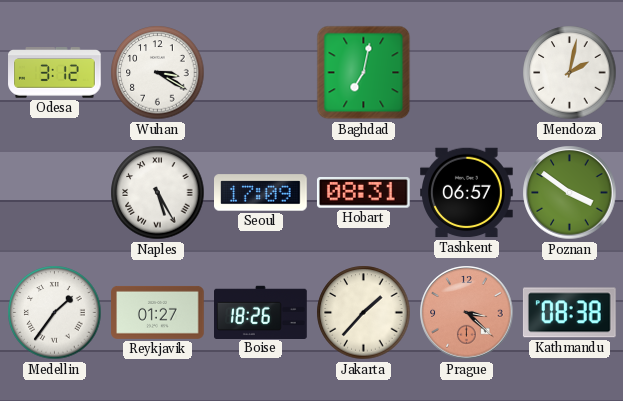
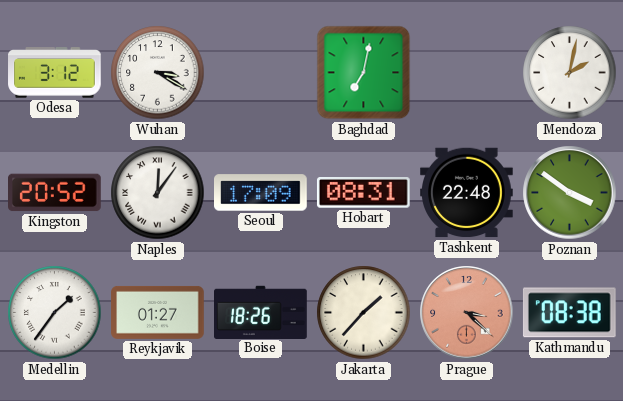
Kingston: none -> 20:52 (55, 193)
Naples: 5:25 -> 12:06 (158, 193)
Tashkent: 06:57 -> 22:48 (467, 193)
